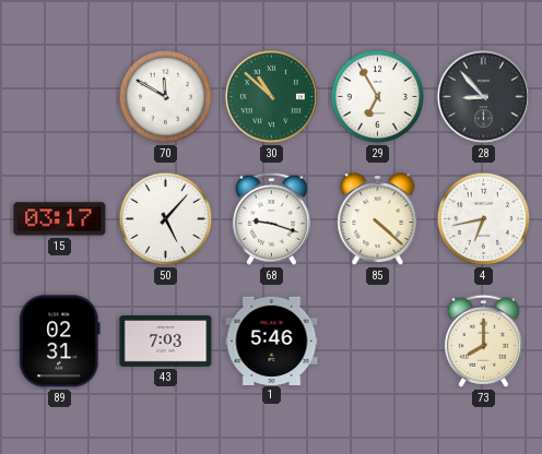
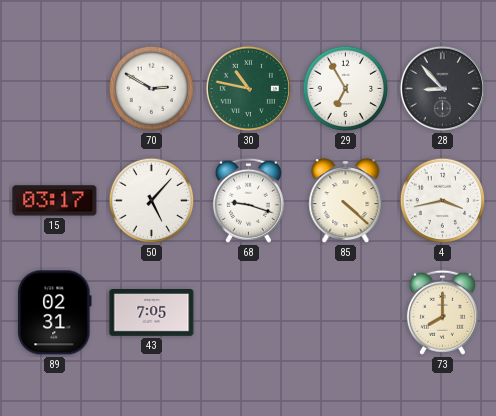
70: 11:50 -> 2:50 (152, 89)
30: 10:52 -> 10:47 (248, 88)
4: 6:43 -> 3:43 (443, 201)
43: 7:03 -> 7:05 (152, 313)
1: 5:46 -> none (272, 340)
